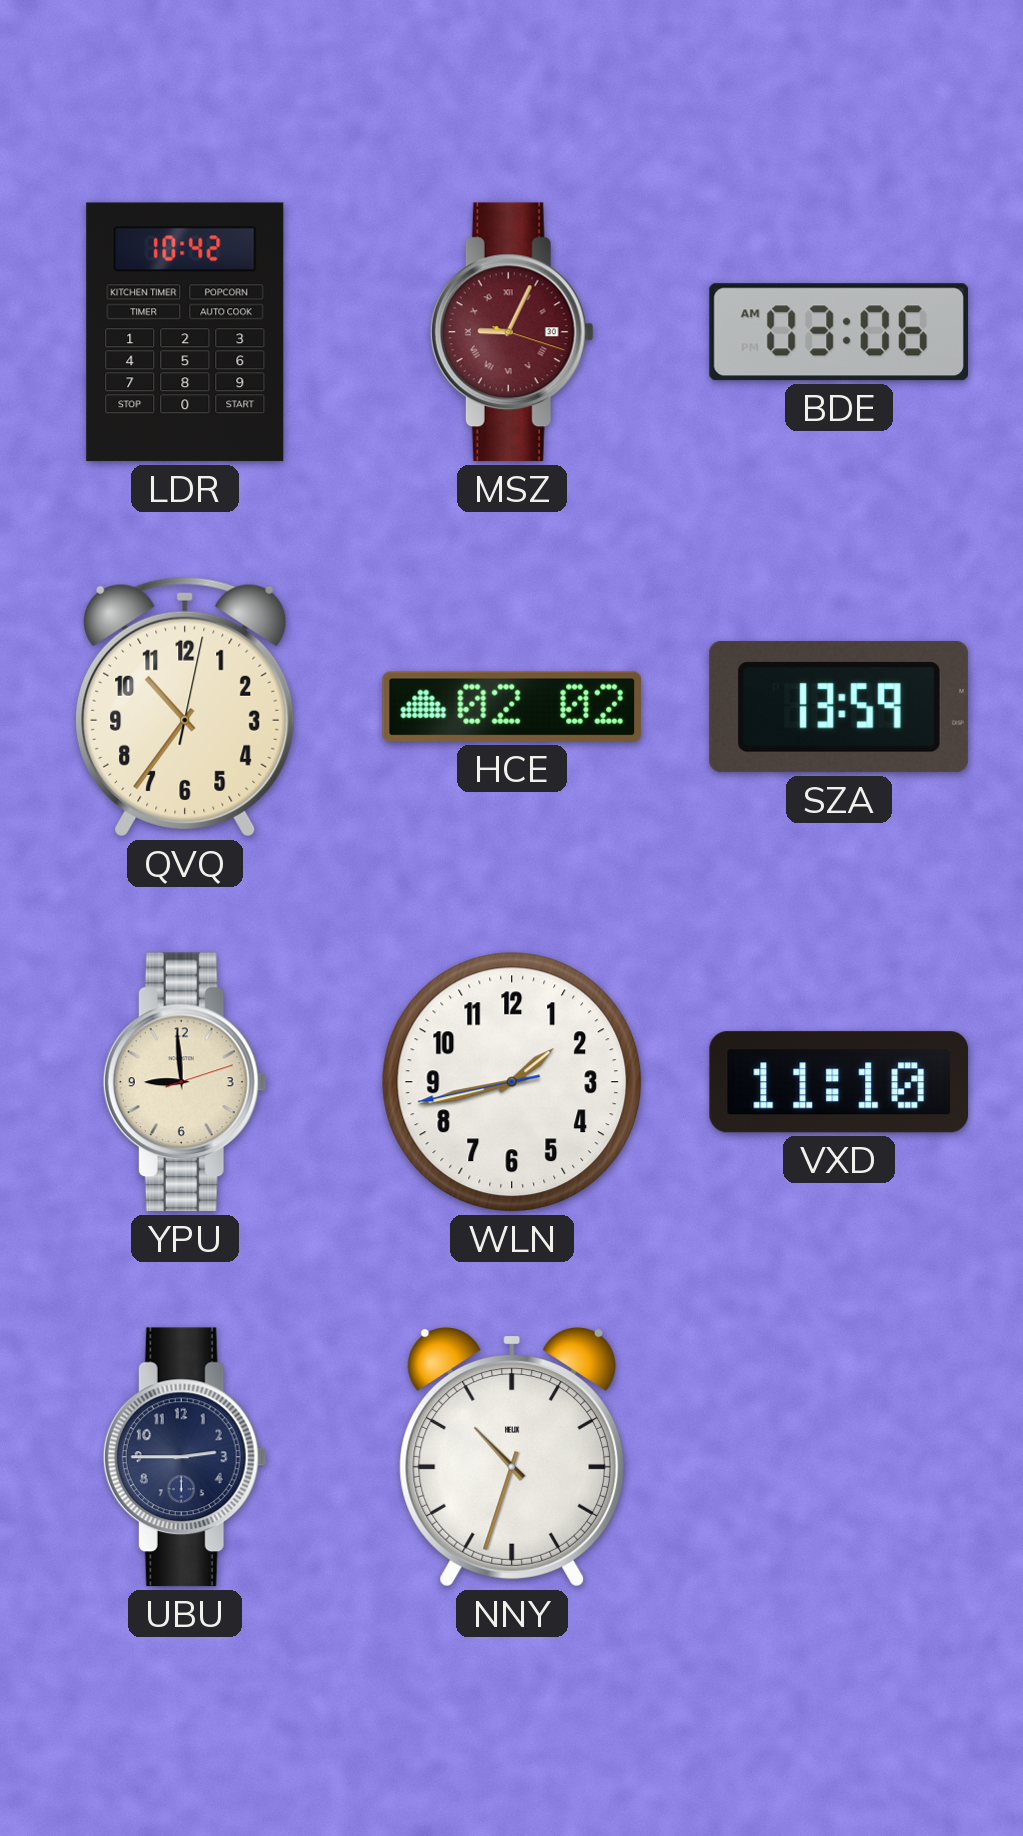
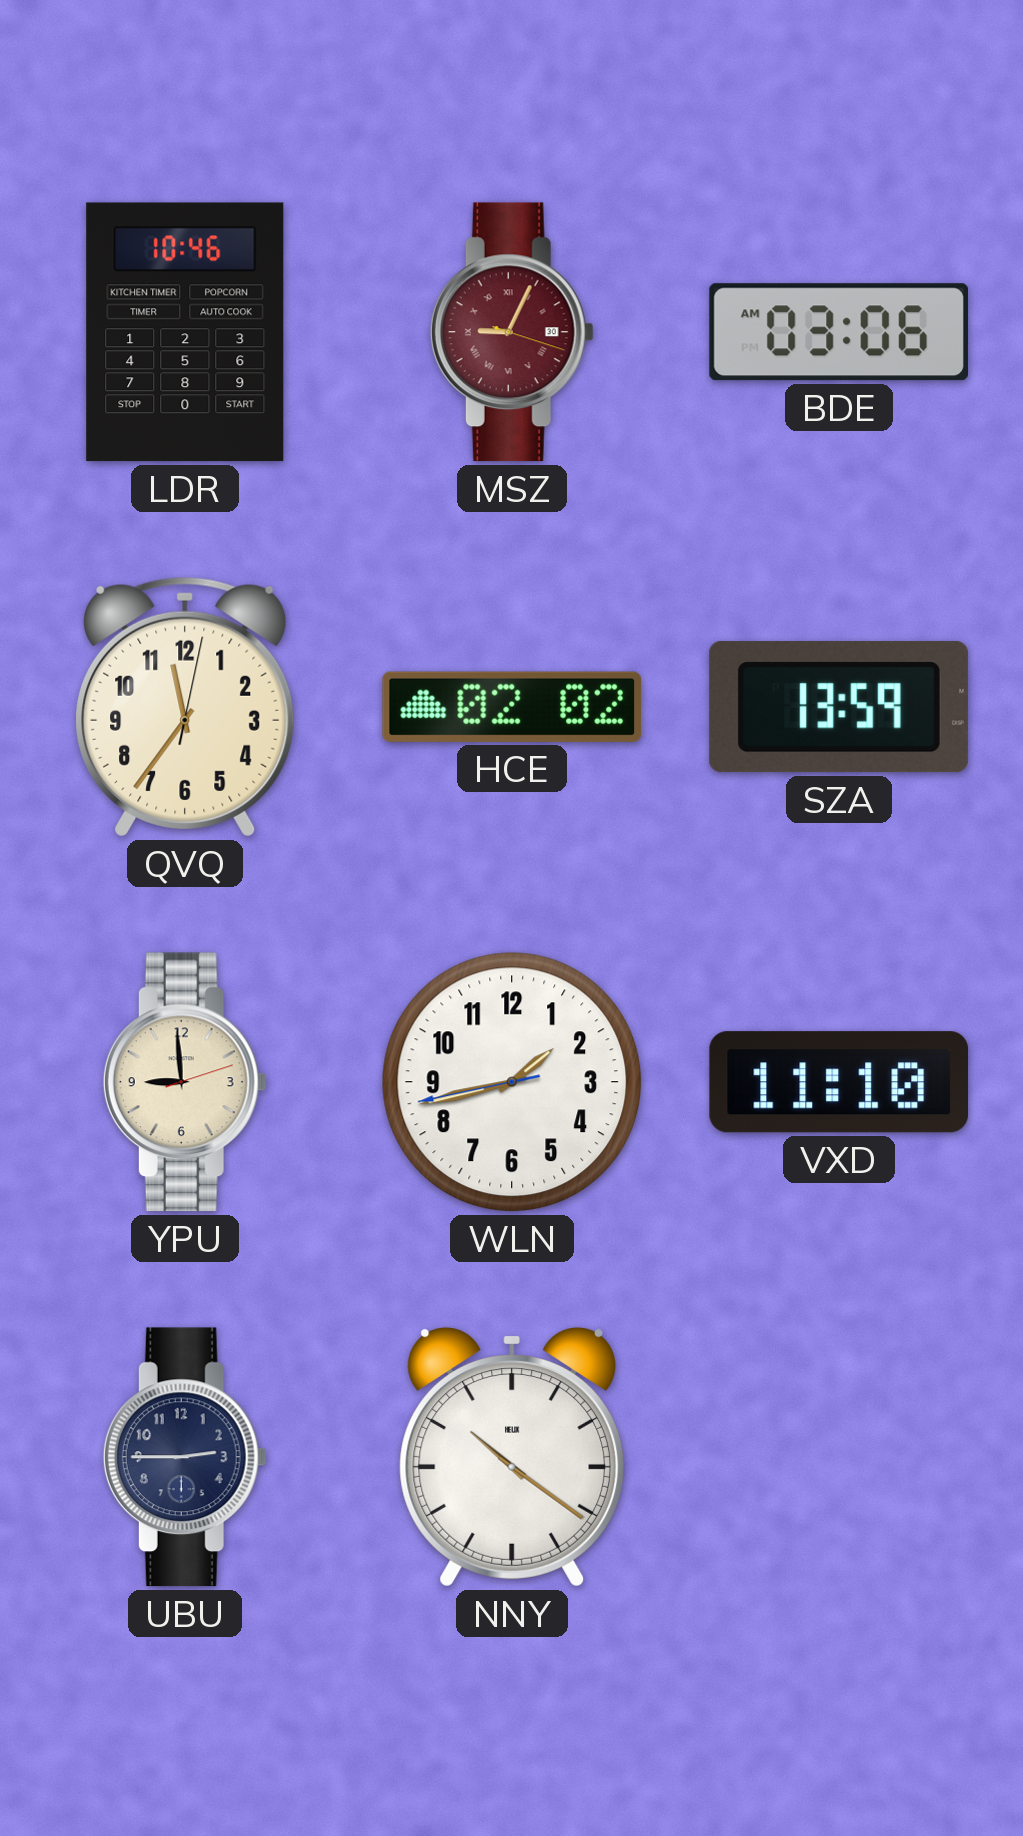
LDR: 10:42 -> 10:46 (185, 332)
QVQ: 10:36 -> 11:36 (185, 707)
NNY: 10:33 -> 10:21 (512, 1457)
